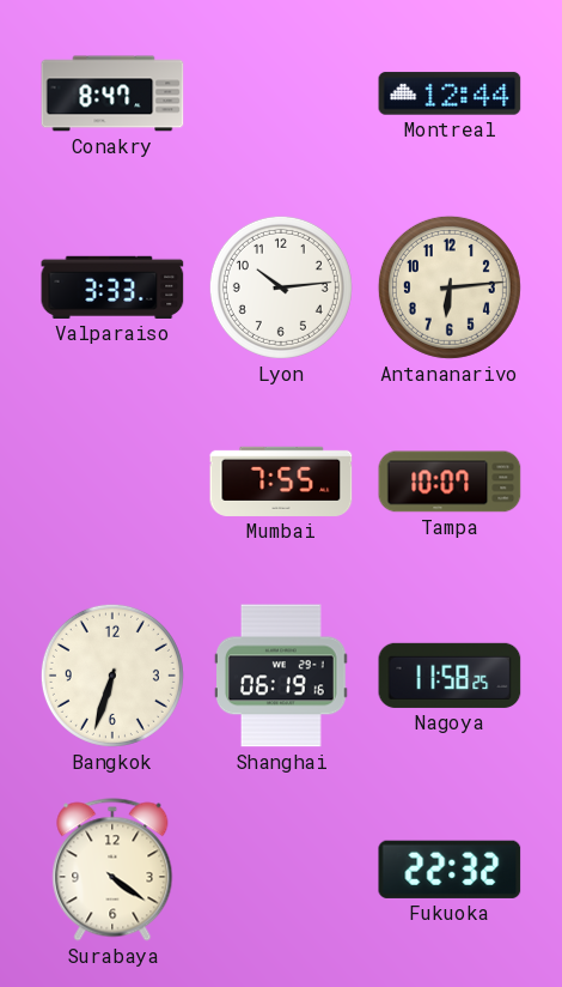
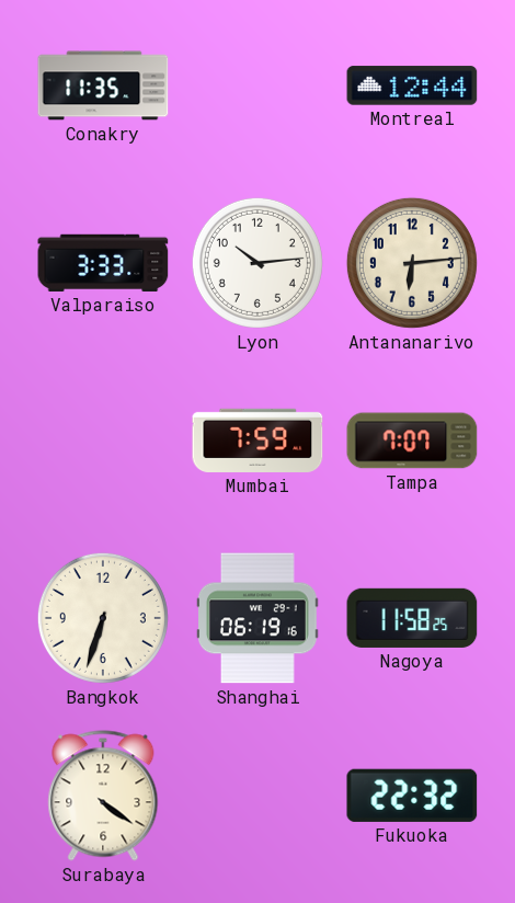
Conakry: 8:47 -> 11:35 (103, 85)
Mumbai: 7:55 -> 7:59 (257, 441)
Tampa: 10:07 -> 7:07 (412, 441)
